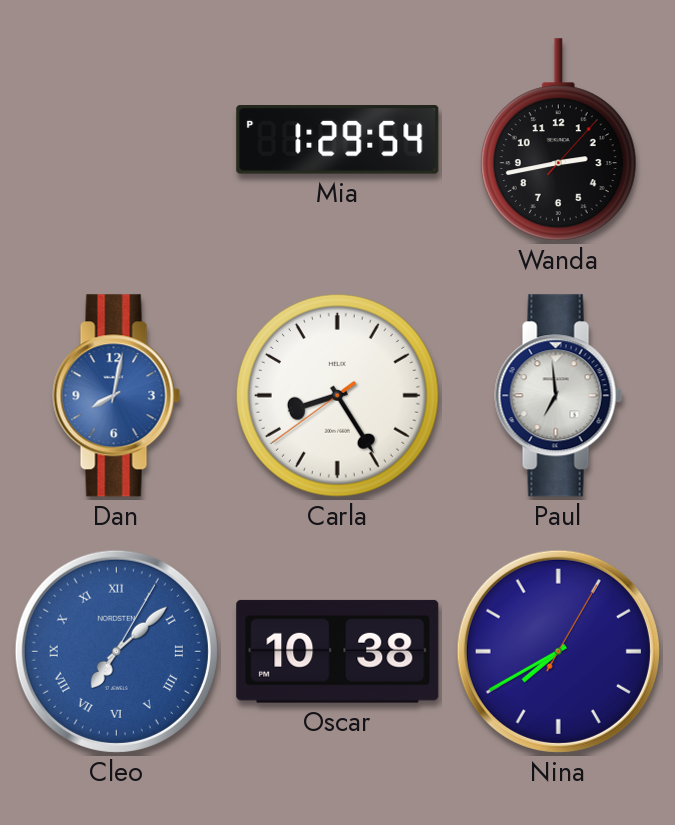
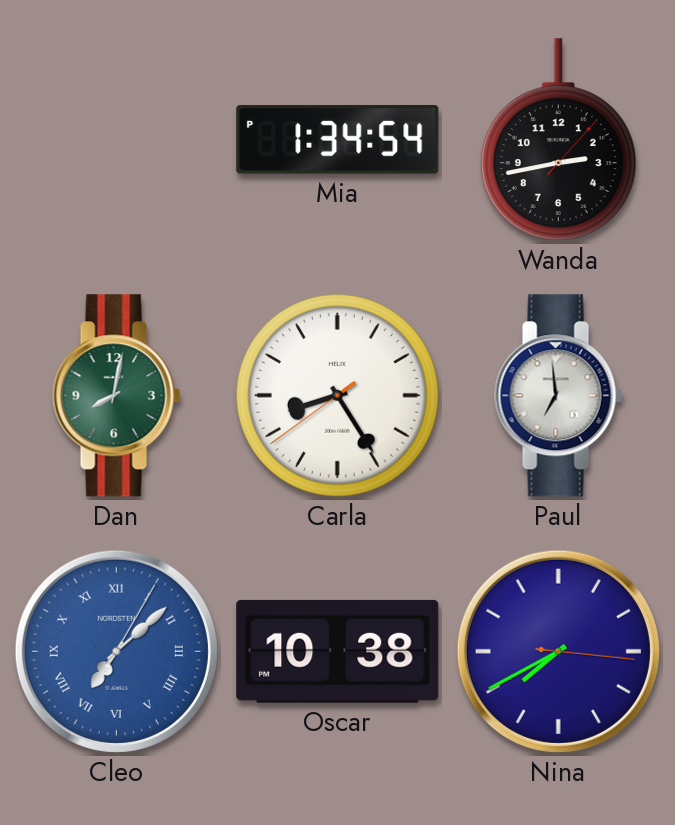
Mia: 1:29 -> 1:34 (338, 140)
Dan dial: blue -> green (117, 396)
Nina: 7:40:05 -> 7:40:16 (558, 651)
